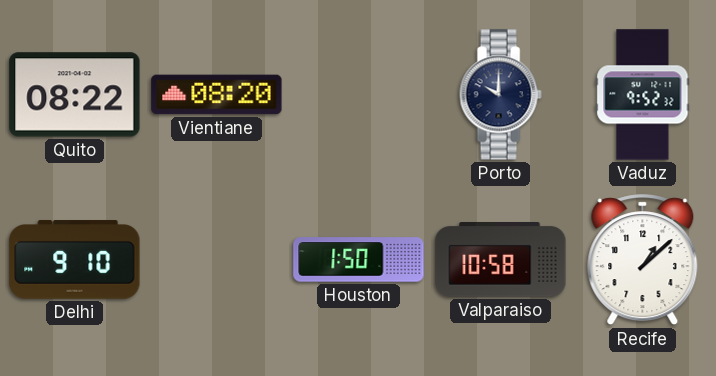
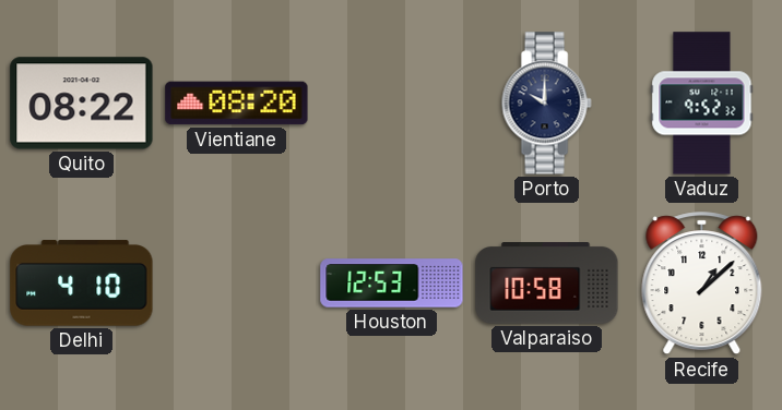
Delhi: 9:10 -> 4:10 (82, 284)
Houston: 1:50 -> 12:53 (392, 284)
